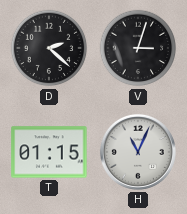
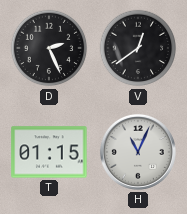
D: 2:22 -> 2:26 (49, 48)
V: 3:03 -> 12:39 (138, 48)
